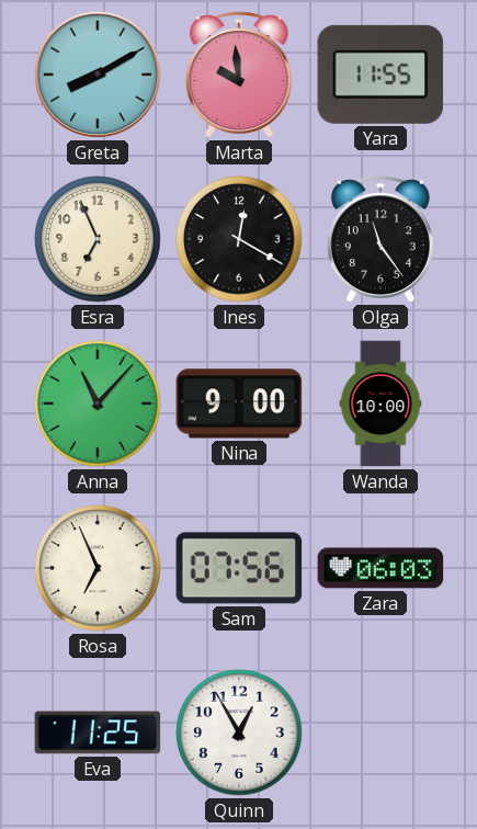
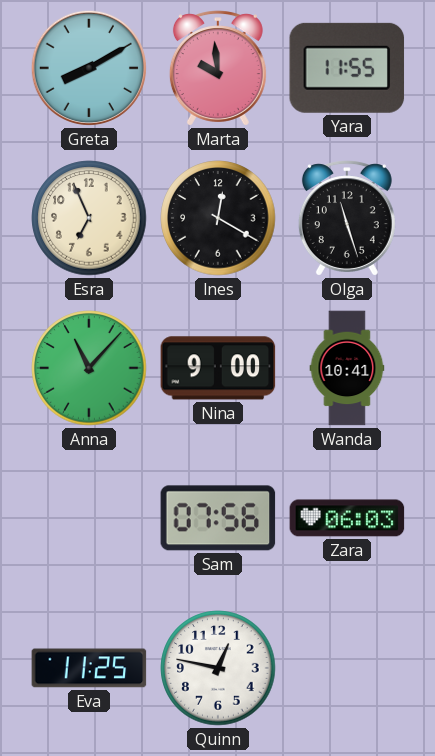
Olga: 11:24 -> 11:27 (347, 218)
Wanda: 10:00 -> 10:41 (347, 368)
Rosa: 6:56 -> none (98, 568)
Quinn: 12:55 -> 12:47 (218, 668)
